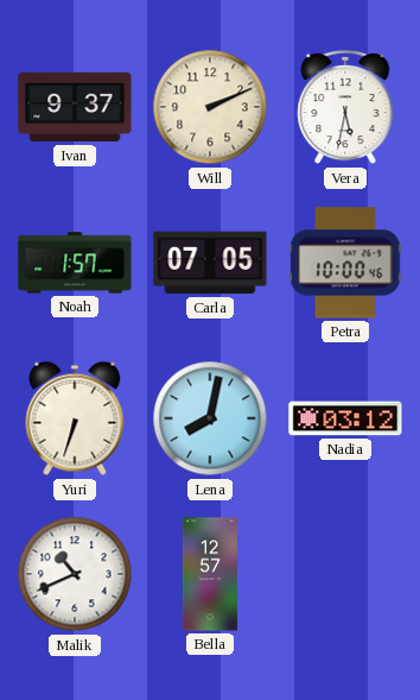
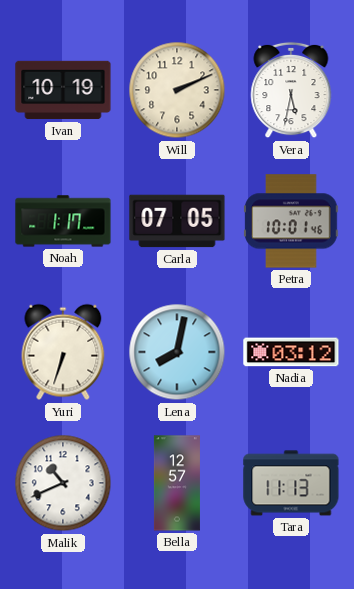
Ivan: 9:37 -> 10:19 (63, 90)
Noah: 1:57 -> 1:17 (63, 221)
Petra: 10:00 -> 10:01 (291, 221)
Tara: none -> 11:13 (291, 483)
